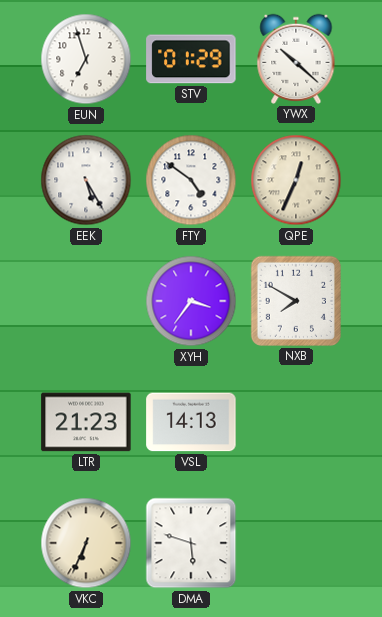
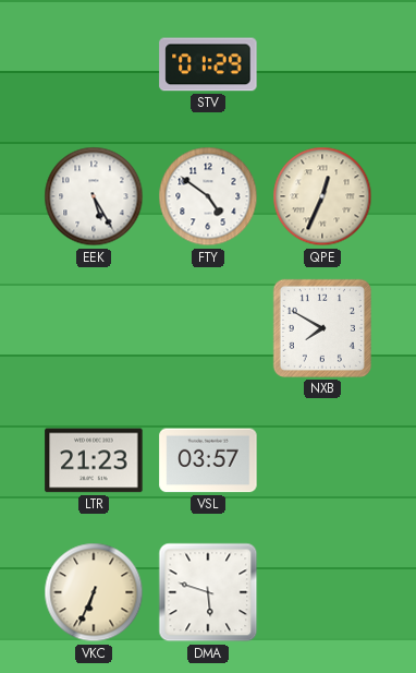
EUN: 6:57 -> none (86, 59)
YWX: 10:22 -> none (296, 59)
XYH: 3:36 -> none (191, 301)
VSL: 14:13 -> 03:57 (208, 460)
